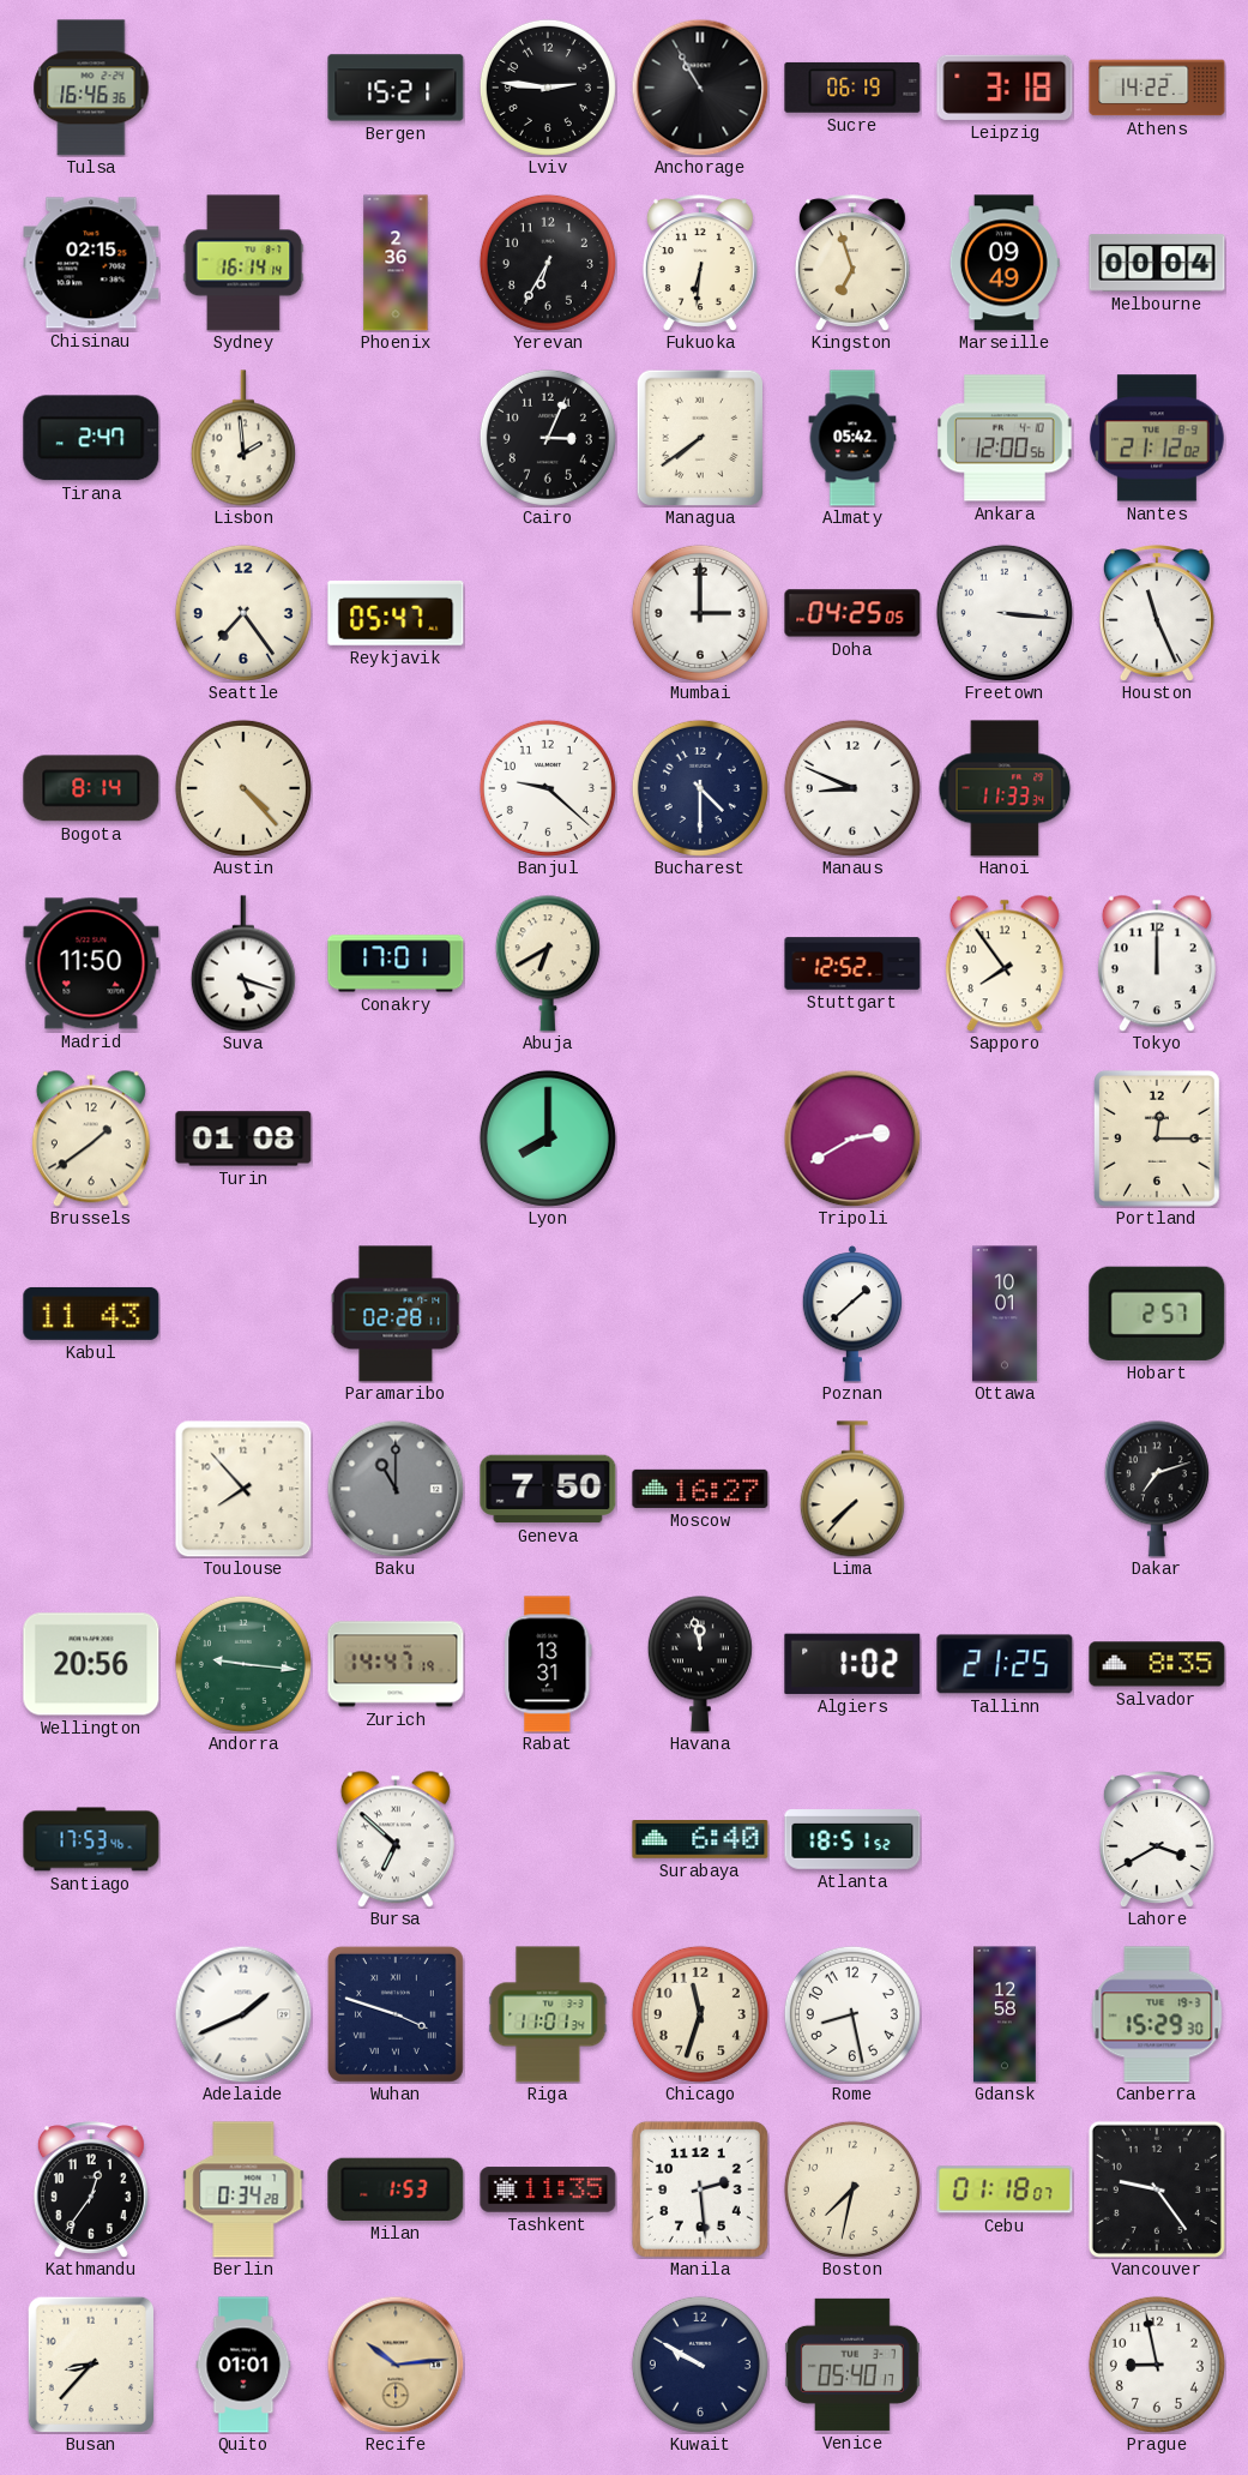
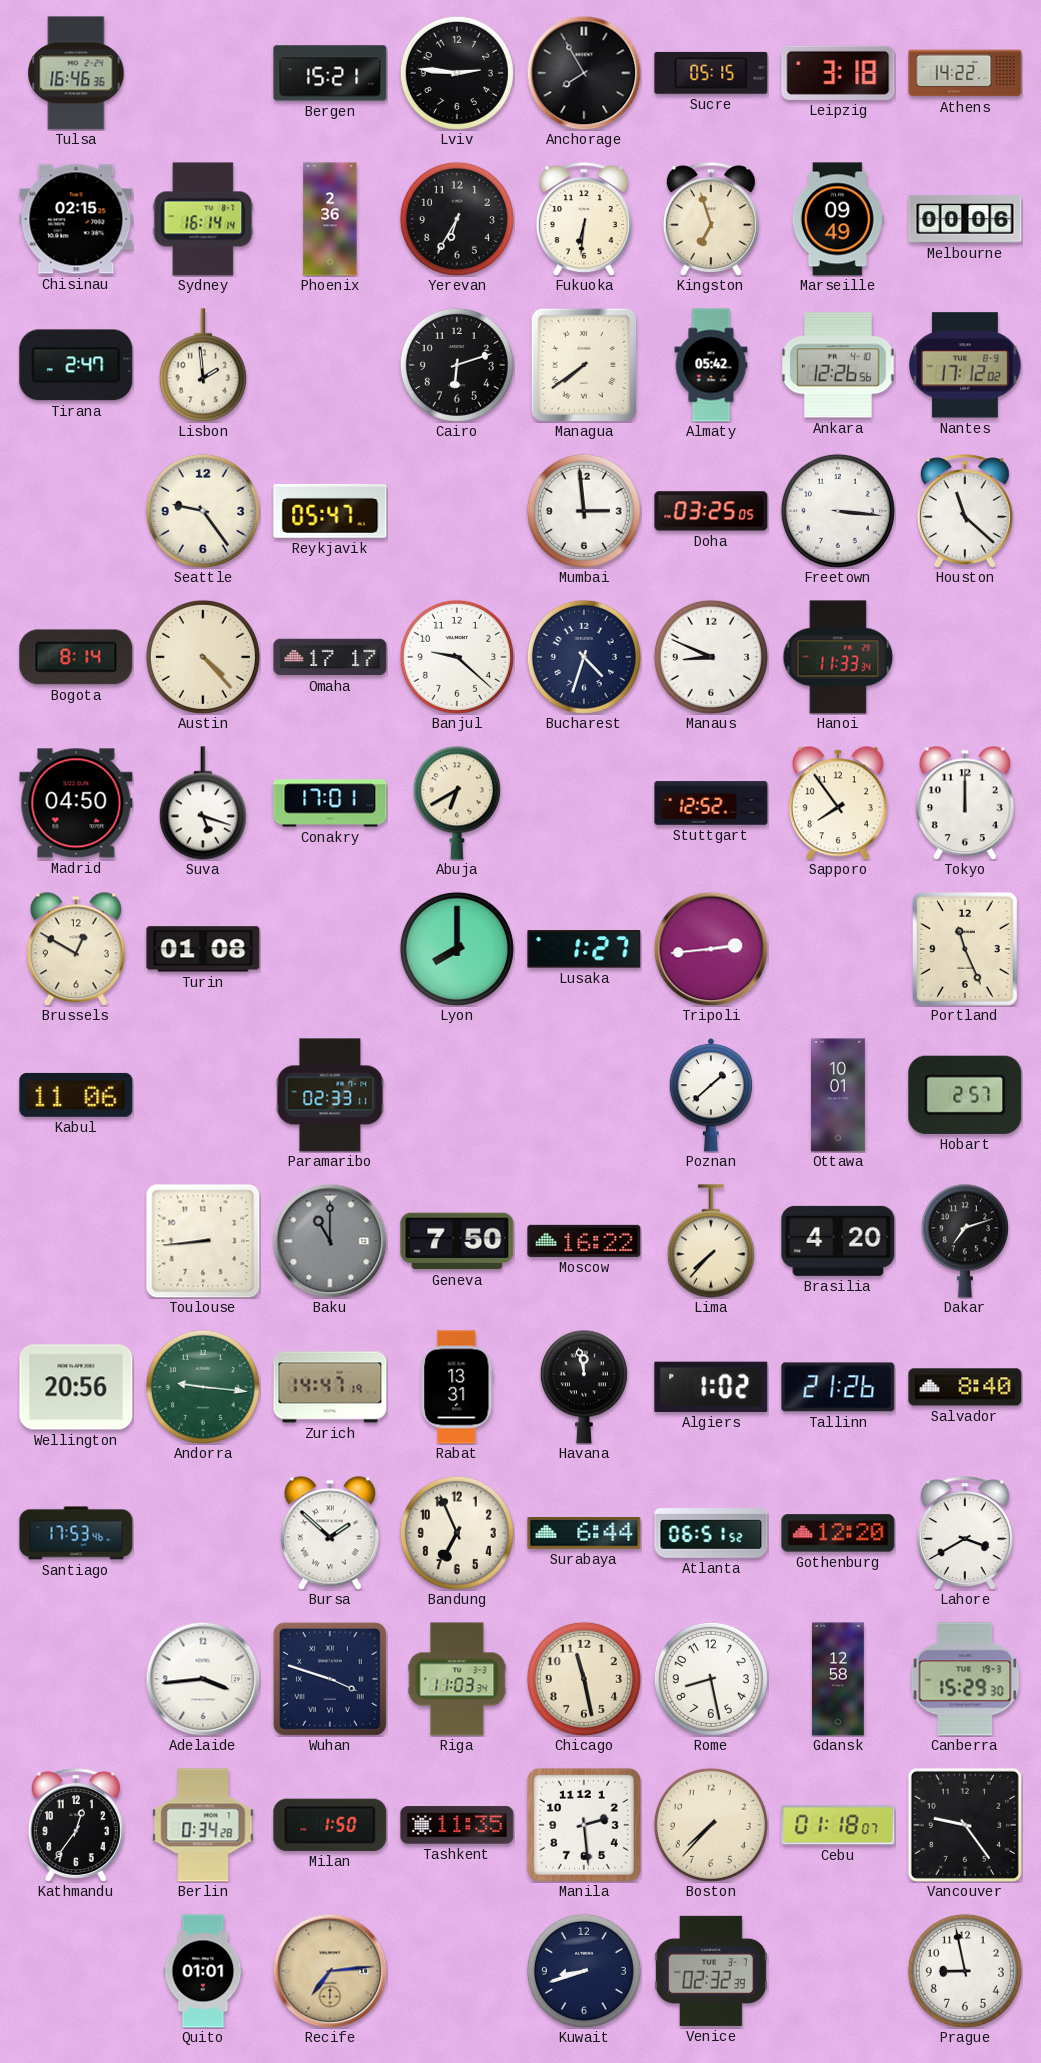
Anchorage: 10:55 -> 7:55 (584, 73)
Sucre: 06:19 -> 05:15 (711, 73)
Melbourne: 00:04 -> 00:06 (965, 219)
Cairo: 3:04 -> 6:12 (457, 365)
Ankara: 12:00 -> 12:26 (838, 365)
Nantes: 21:12 -> 17:12 (965, 365)
Seattle: 7:24 -> 9:24 (203, 511)
Mumbai: 3:00 -> 2:59 (584, 511)
Doha: 04:25 -> 03:25 (711, 511)
Houston: 11:26 -> 11:22 (965, 511)
Omaha: none -> 17:17 (330, 657)
Bucharest: 4:30 -> 4:33 (584, 657)
Madrid: 11:50 -> 04:50 (76, 803)
Brussels: 1:39 -> 12:50 (76, 949)
Lusaka: none -> 1:27 (584, 949)
Tripoli: 2:40 -> 2:44 (711, 949)
Portland: 12:15 -> 11:26 (965, 950)
Kabul: 11:43 -> 11:06 (76, 1095)
Paramaribo: 02:28 -> 02:33 (330, 1095)
Toulouse: 7:53 -> 8:44 (203, 1241)
Moscow: 16:27 -> 16:22 (584, 1241)
Brasilia: none -> 4:20 (838, 1241)
Tallinn: 21:25 -> 21:26 (838, 1387)
Salvador: 8:35 -> 8:40 (965, 1387)
Bursa: 6:52 -> 1:52 (330, 1533)
Bandung: none -> 6:56 (457, 1533)
Surabaya: 6:40 -> 6:44 (584, 1534)
Atlanta: 18:51 -> 06:51 (711, 1533)
Gothenburg: none -> 12:20 (838, 1533)
Adelaide: 1:41 -> 3:44 (203, 1679)
Riga: 11:01 -> 11:03 (457, 1679)
Chicago: 11:33 -> 11:28 (584, 1679)
Milan: 1:53 -> 1:50 (330, 1825)
Boston: 7:32 -> 7:37 (711, 1825)
Busan: 8:37 -> none (90, 2363)
Recife: 10:14 -> 7:14 (330, 1971)
Kuwait: 9:50 -> 8:42 (584, 1971)
Venice: 05:40 -> 02:32 (711, 1971)
